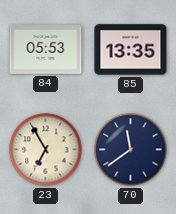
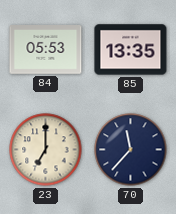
23: 6:55 -> 7:00 (46, 150)
70: 11:39 -> 11:37 (131, 150)
